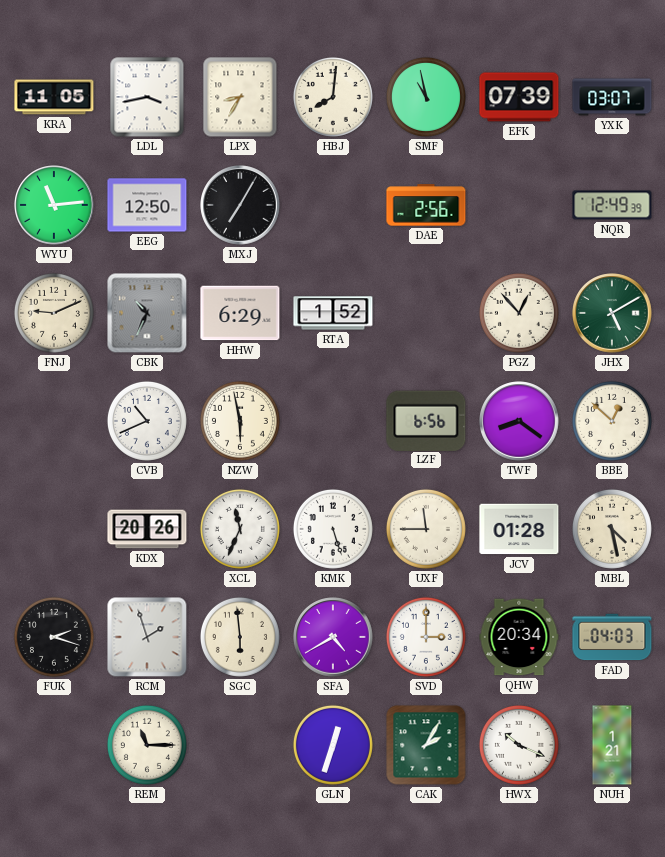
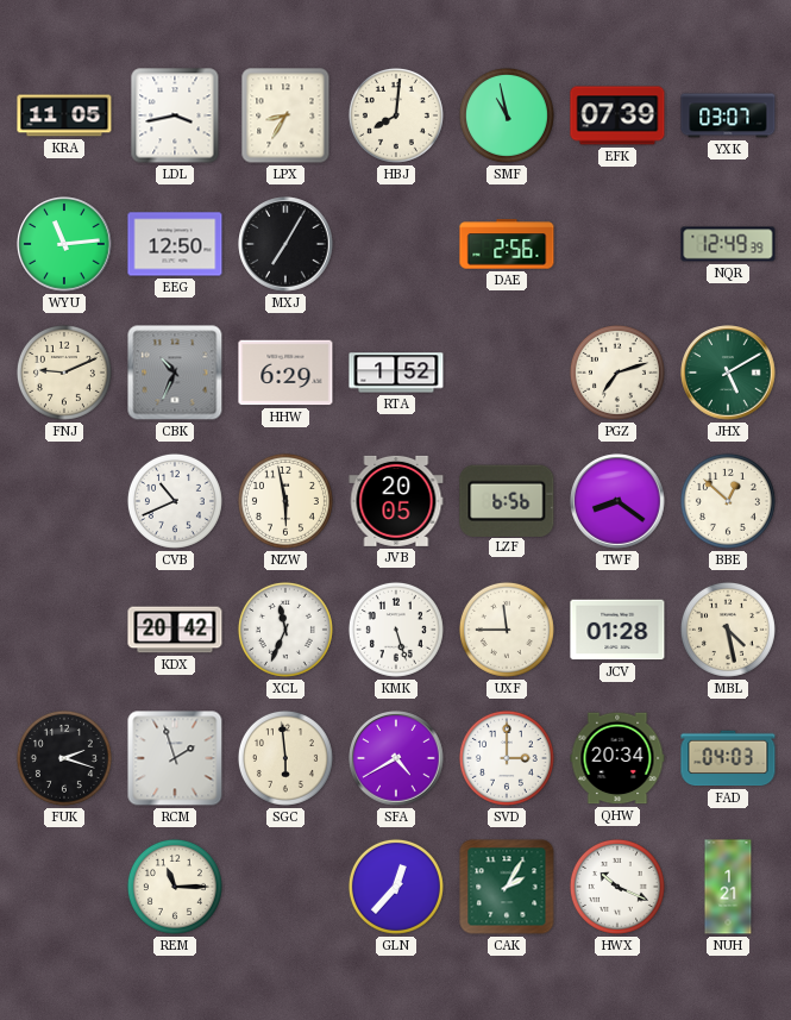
PGZ: 12:53 -> 7:12 (617, 373)
JVB: none -> 20:05 (396, 501)
KDX: 20:26 -> 20:42 (175, 630)
GLN: 12:33 -> 12:37 (396, 887)
